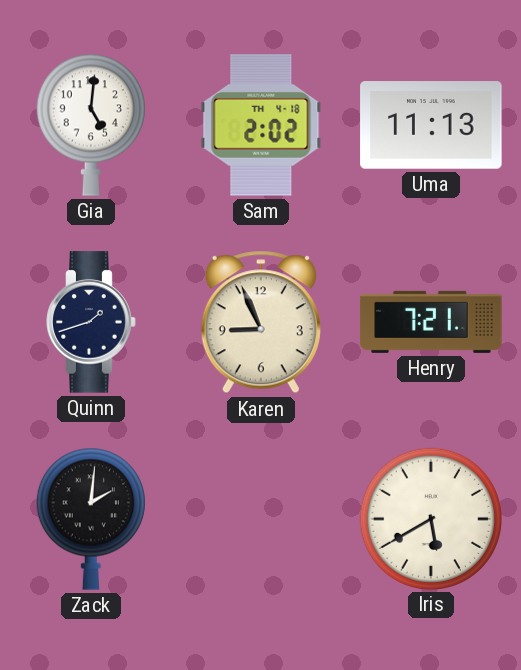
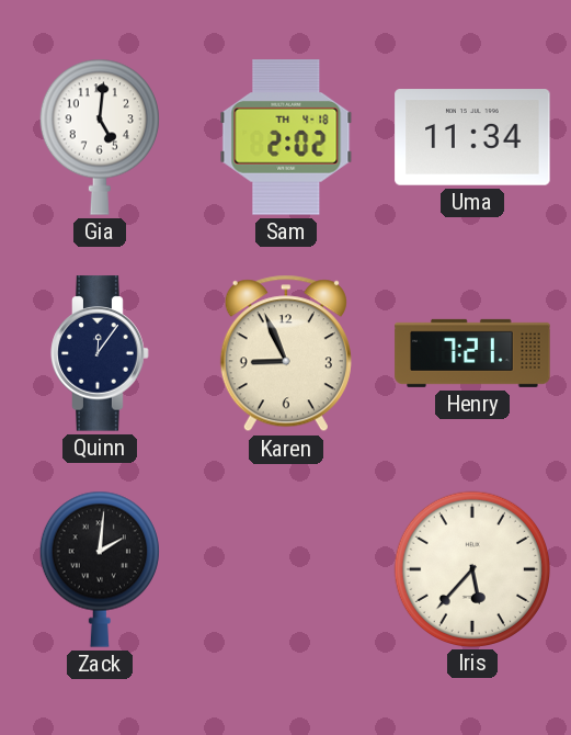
Uma: 11:13 -> 11:34 (472, 137)
Quinn: 1:42 -> 12:06 (100, 353)
Iris: 5:40 -> 5:37 (471, 568)
